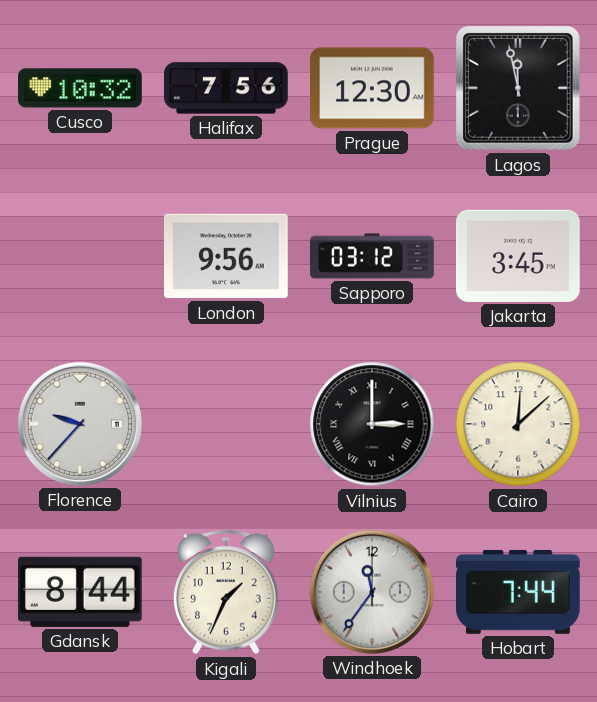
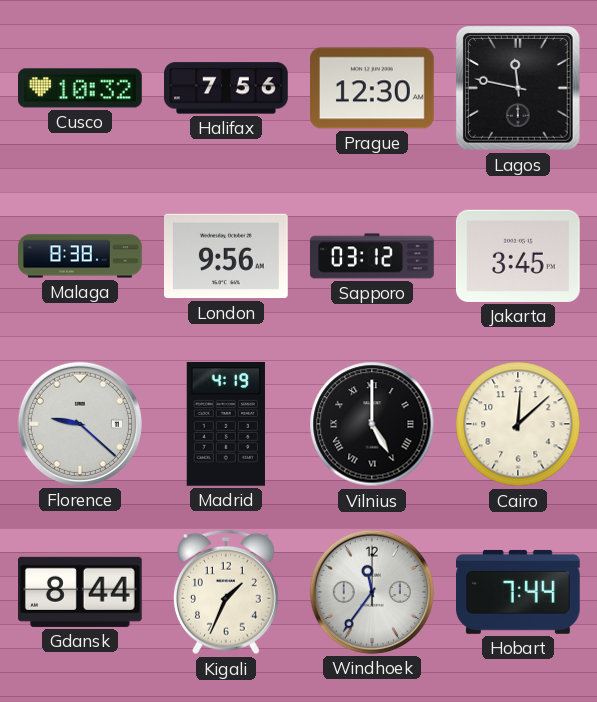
Lagos: 11:58 -> 11:47 (518, 88)
Malaga: none -> 8:38 (80, 256)
Florence: 9:37 -> 9:22 (80, 424)
Madrid: none -> 4:19 (226, 424)
Vilnius: 3:00 -> 5:00 (372, 424)
